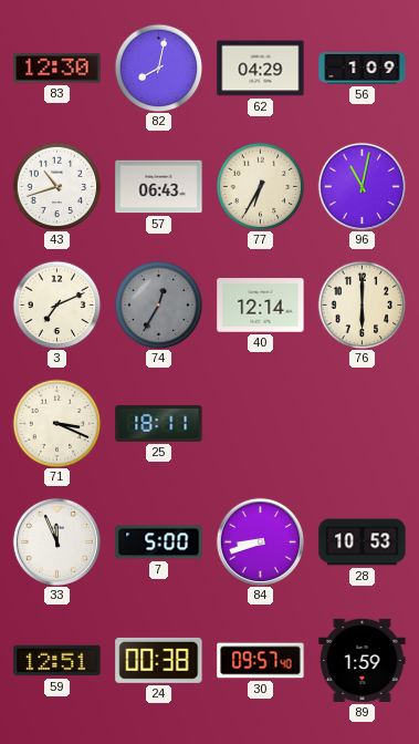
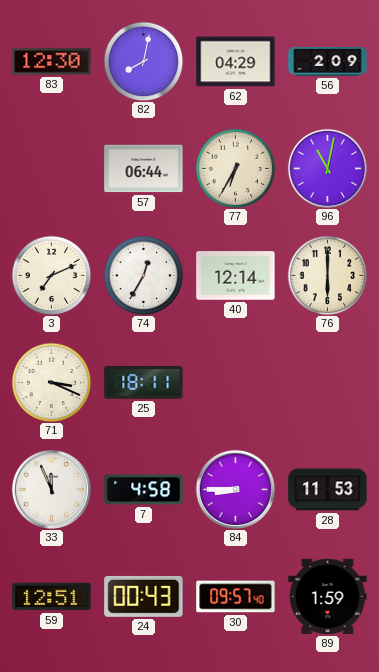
56: 1:09 -> 2:09 (328, 62)
43: 10:42 -> none (56, 186)
57: 06:43 -> 06:44 (144, 169)
74 dial: grey -> white (143, 275)
7: 5:00 -> 4:58 (144, 490)
84: 8:42 -> 8:45 (235, 489)
28: 10:53 -> 11:53 (328, 490)
24: 00:38 -> 00:43 (144, 596)
